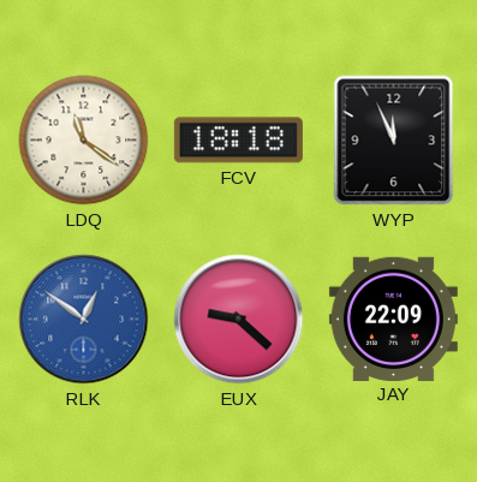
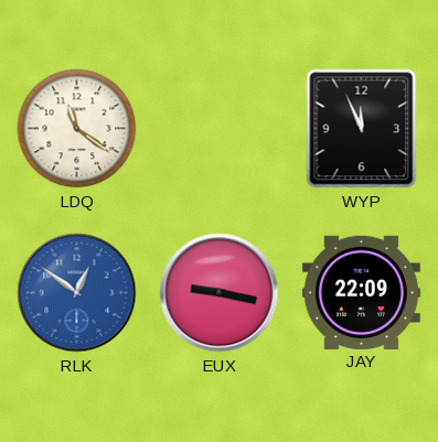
FCV: 18:18 -> none (238, 141)
EUX: 9:22 -> 9:17 (220, 293)
